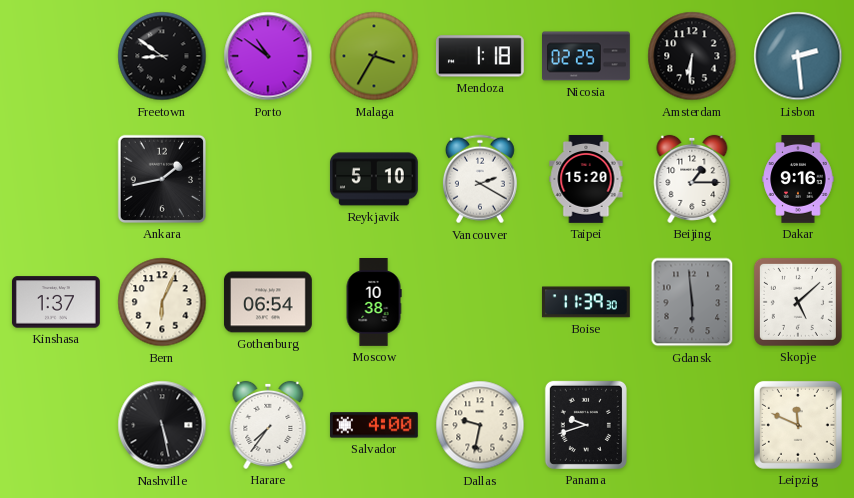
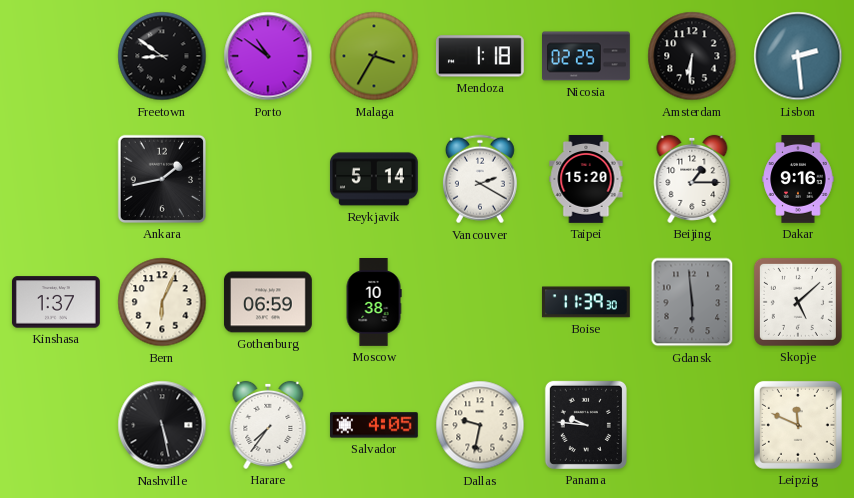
Reykjavik: 5:10 -> 5:14 (374, 179)
Gothenburg: 06:54 -> 06:59 (268, 302)
Salvador: 4:00 -> 4:05 (374, 425)
Panama: 9:42 -> 9:46 (586, 425)
